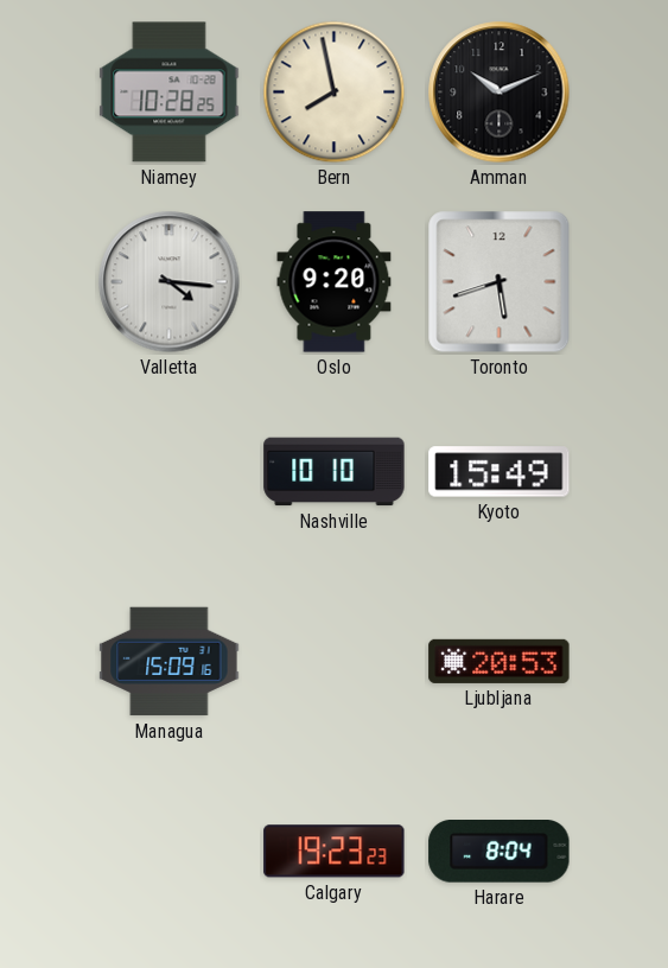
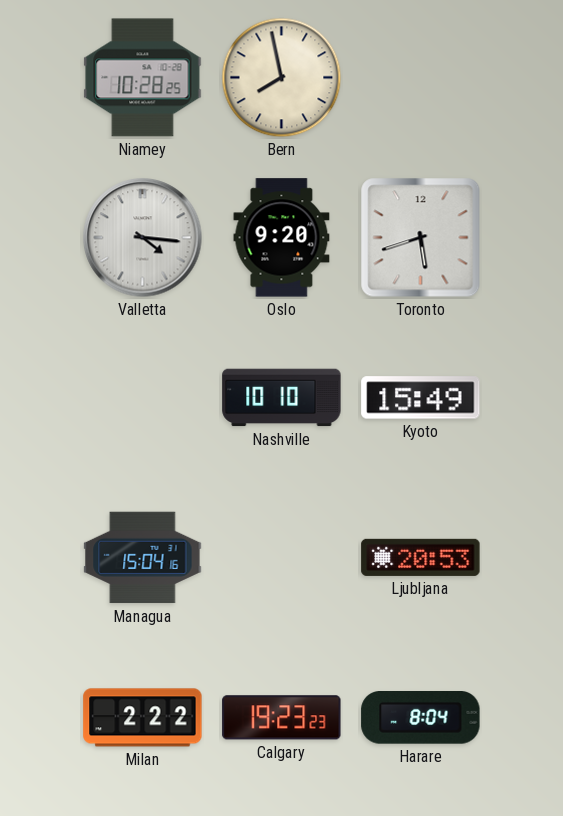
Amman: 10:11 -> none (500, 93)
Managua: 15:09 -> 15:04 (143, 558)
Milan: none -> 2:22 (143, 718)
